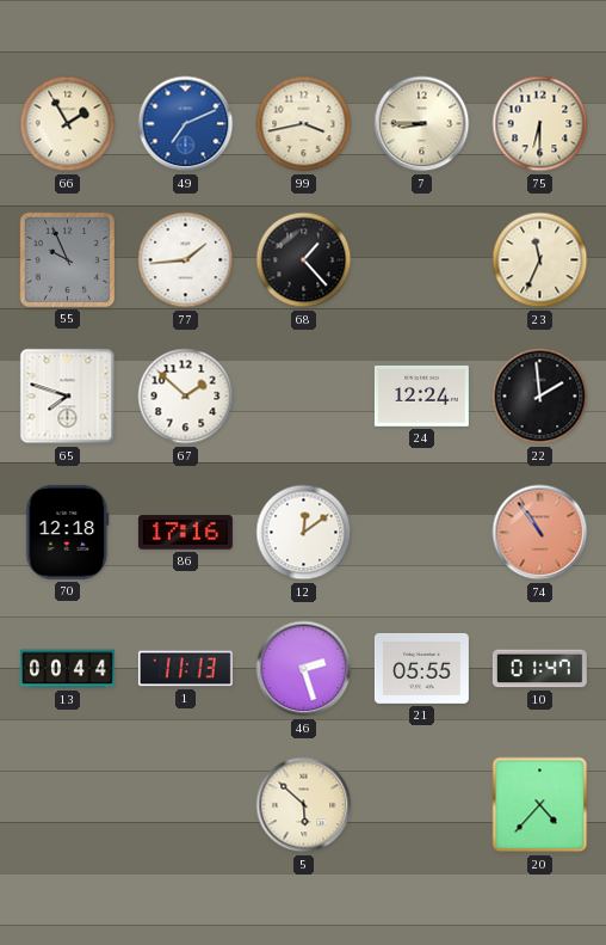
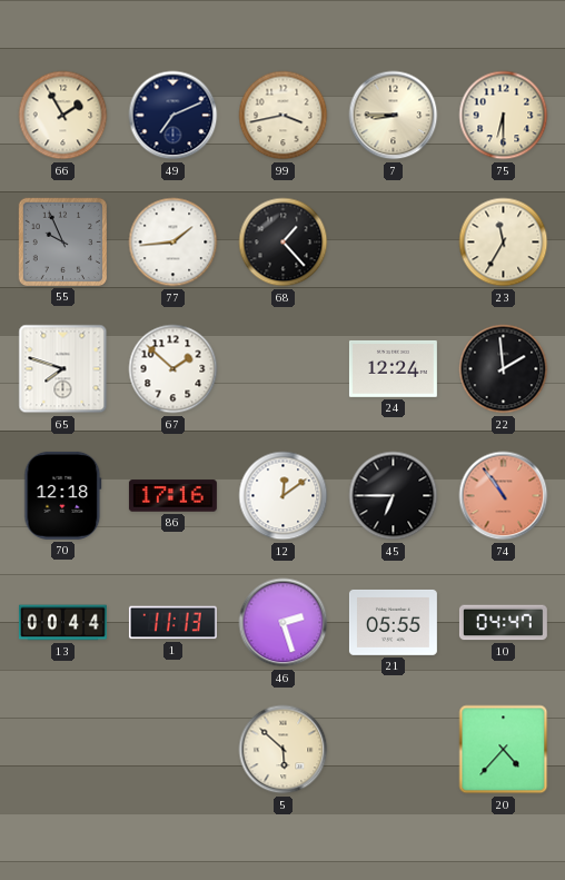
49 dial: blue -> navy (174, 116)
23: 11:34 -> 11:35 (504, 243)
45: none -> 6:45 (394, 496)
10: 01:47 -> 04:47 (503, 623)
